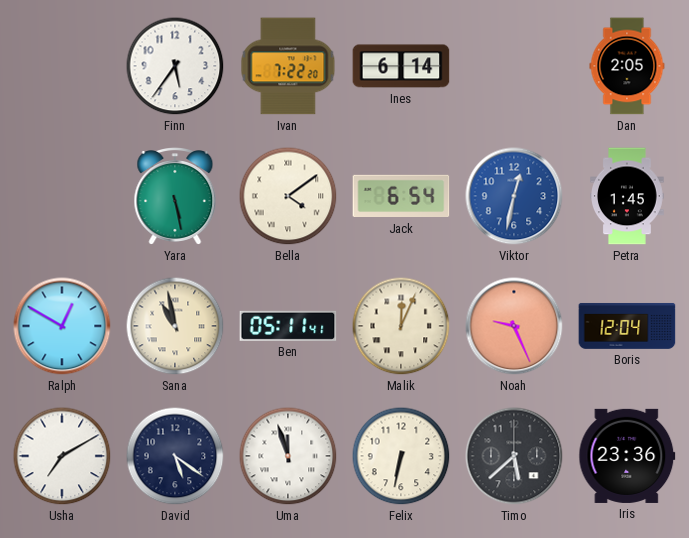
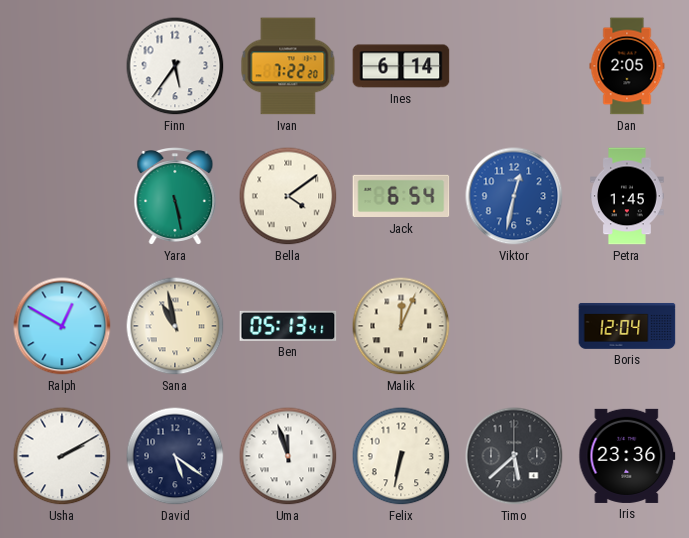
Ben: 05:11 -> 05:13 (288, 326)
Noah: 9:26 -> none (514, 326)
Usha: 7:10 -> 2:10 (62, 456)
